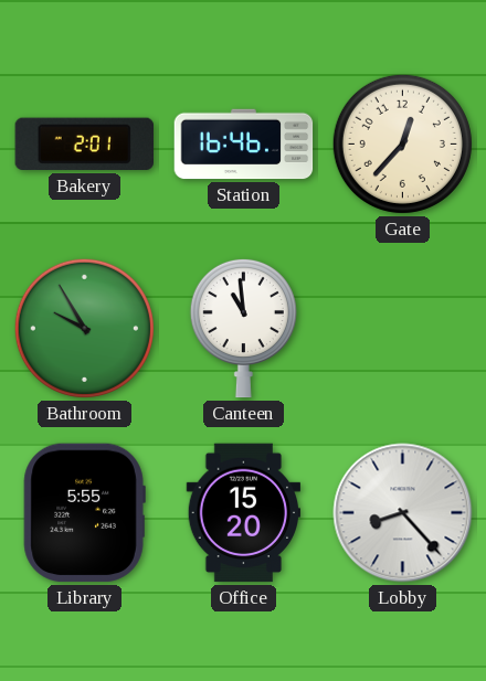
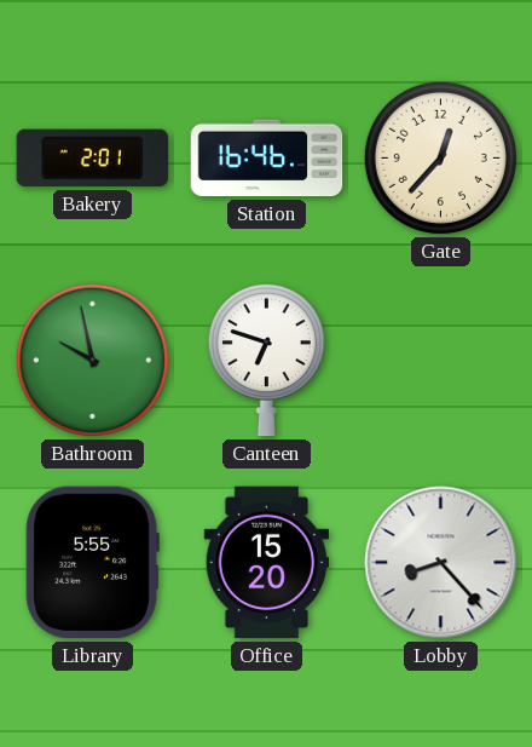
Bathroom: 9:55 -> 9:58 (92, 360)
Canteen: 10:59 -> 6:48 (266, 360)
